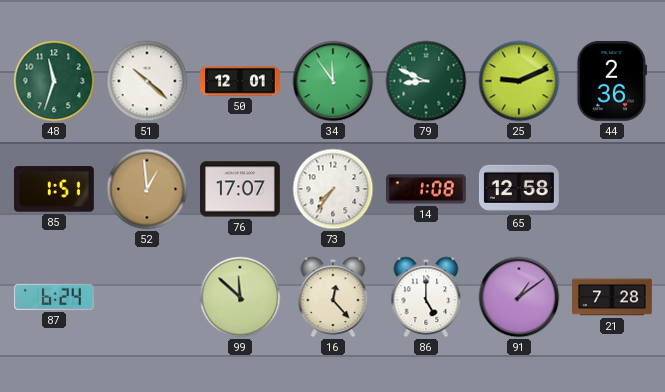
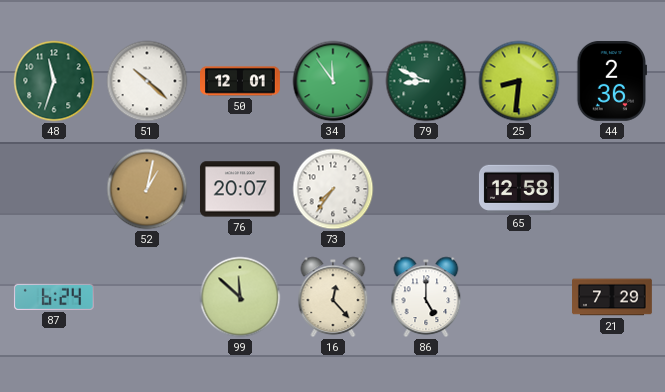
25: 9:11 -> 8:31 (519, 81)
85: 1:51 -> none (54, 189)
52: 12:59 -> 1:02 (147, 189)
76: 17:07 -> 20:07 (240, 189)
14: 1:08 -> none (427, 189)
91: 1:09 -> none (519, 297)
21: 7:28 -> 7:29 (613, 297)
